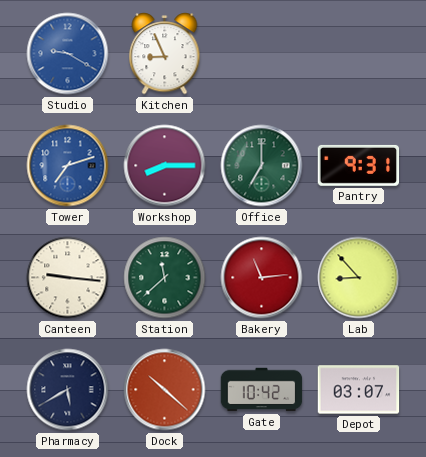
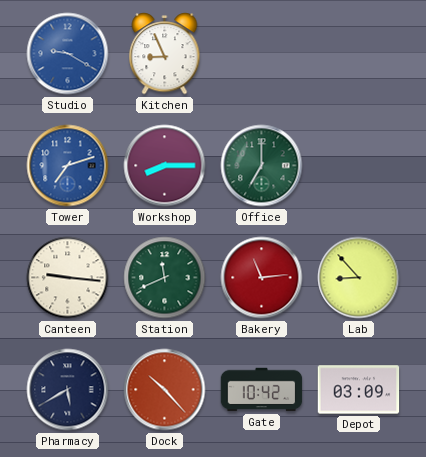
Pantry: 9:31 -> none (359, 165)
Station: 11:38 -> 11:41 (165, 278)
Dock: 10:22 -> 10:23 (165, 390)
Depot: 03:07 -> 03:09 (359, 390)
